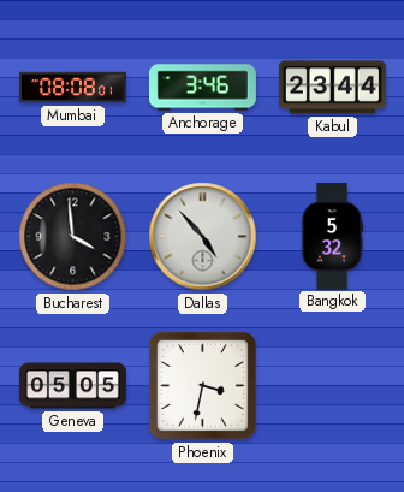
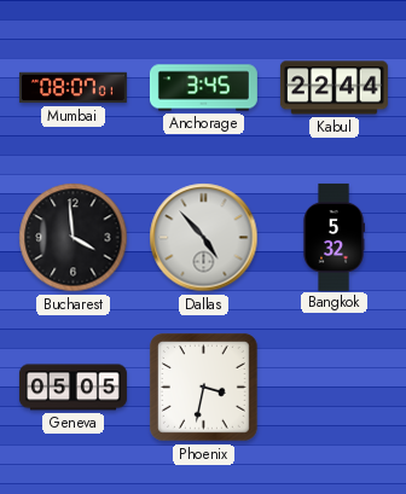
Mumbai: 08:08 -> 08:07 (72, 88)
Anchorage: 3:46 -> 3:45 (203, 88)
Kabul: 23:44 -> 22:44 (333, 88)
